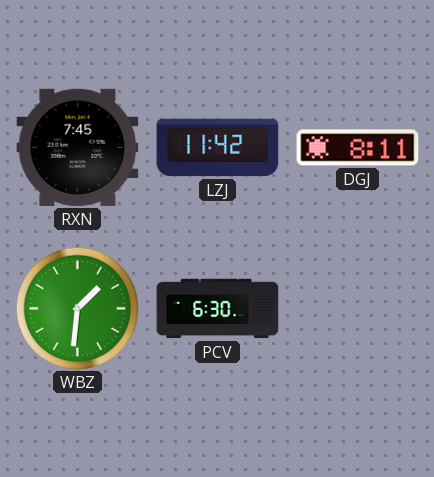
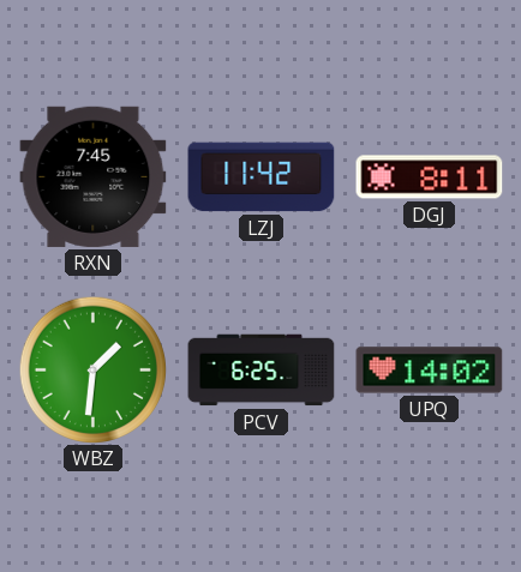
PCV: 6:30 -> 6:25 (262, 371)
UPQ: none -> 14:02 (430, 371)
